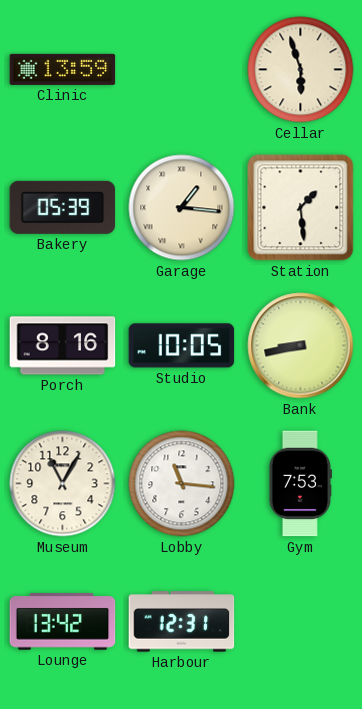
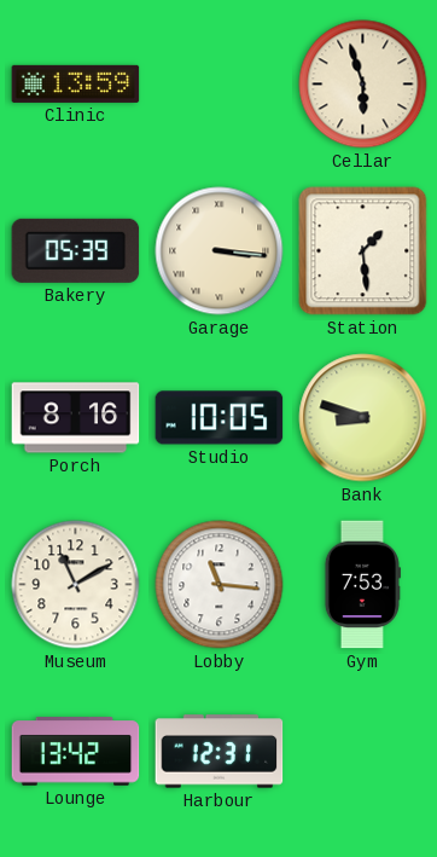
Garage: 1:16 -> 3:16 (220, 251)
Bank: 8:43 -> 8:48 (363, 418)
Museum: 11:05 -> 11:10 (76, 585)
